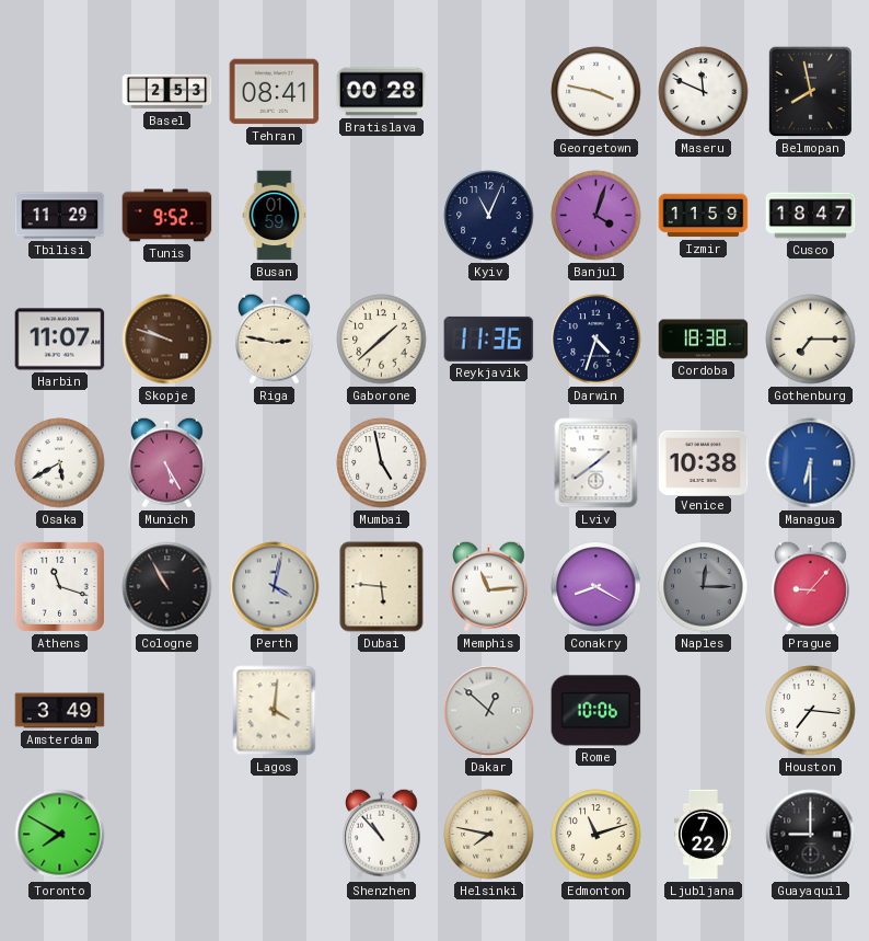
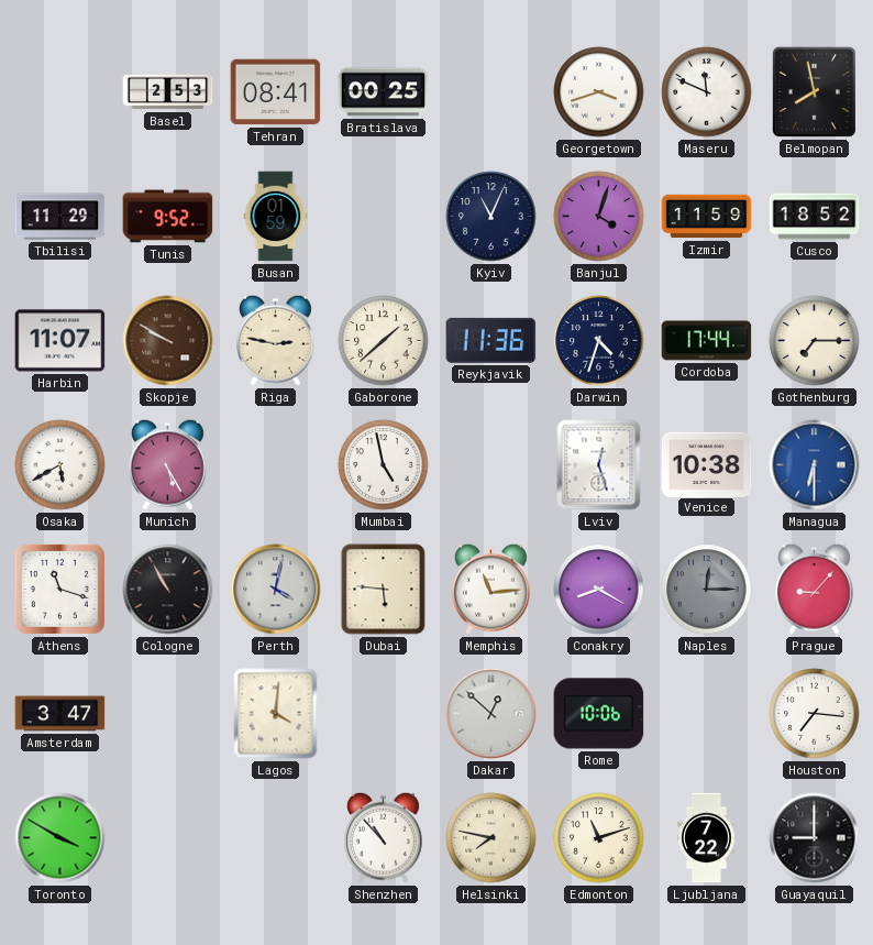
Bratislava: 00:28 -> 00:25 (384, 92)
Georgetown: 3:47 -> 3:42 (599, 92)
Cusco: 18:47 -> 18:52 (815, 217)
Skopje: 9:48 -> 9:50 (168, 341)
Cordoba: 18:38 -> 17:44 (707, 341)
Lviv: 1:39 -> 12:27 (599, 465)
Amsterdam: 3:49 -> 3:47 (60, 714)
Toronto: 7:50 -> 3:50 (60, 838)
